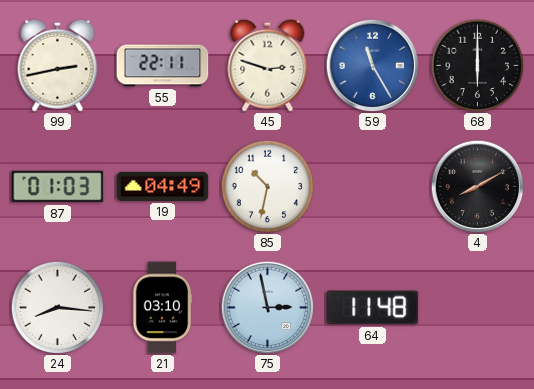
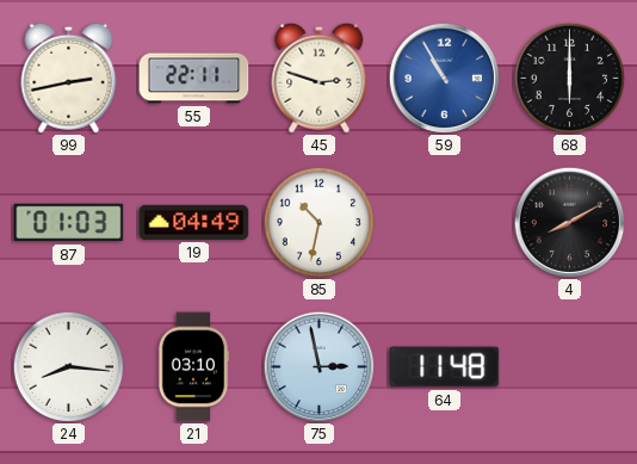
59: 11:25 -> 10:55 (444, 78)
